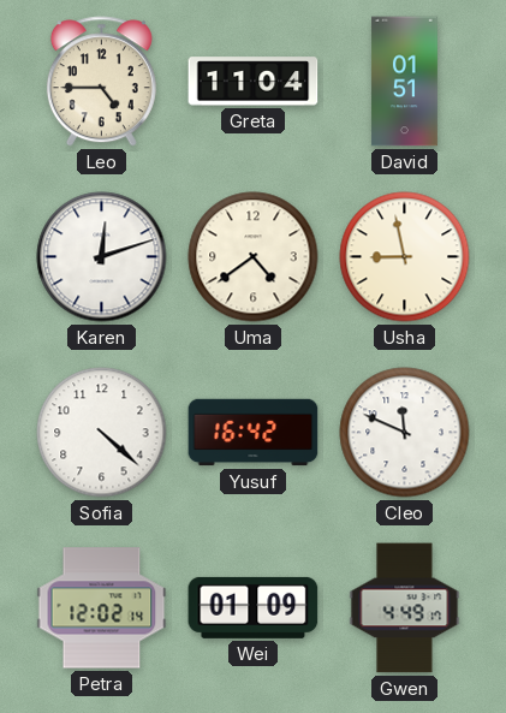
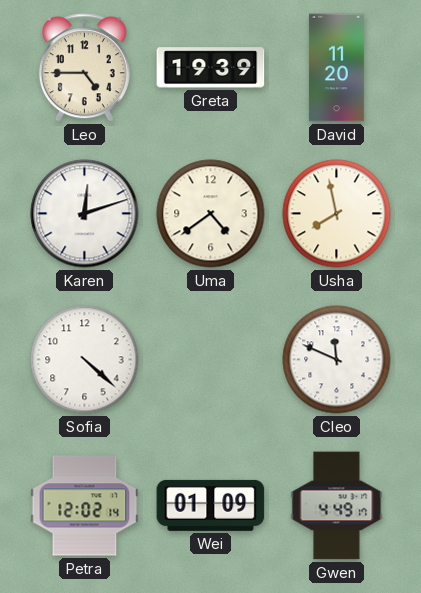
Greta: 11:04 -> 19:39 (211, 68)
David: 01:51 -> 11:20 (336, 68)
Usha: 8:58 -> 7:58 (337, 214)
Yusuf: 16:42 -> none (254, 433)
